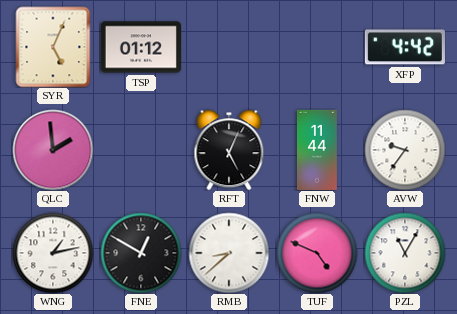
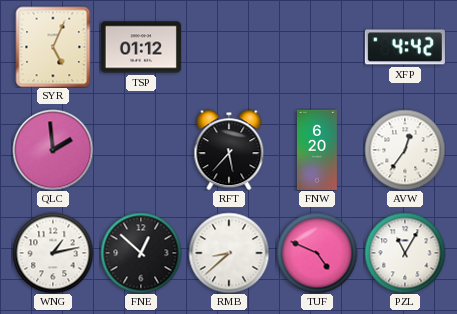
RFT: 5:04 -> 5:37 (229, 150)
FNW: 11:44 -> 6:20 (317, 150)
AVW: 9:36 -> 12:36 (405, 150)
FNE: 12:50 -> 12:52 (141, 253)
